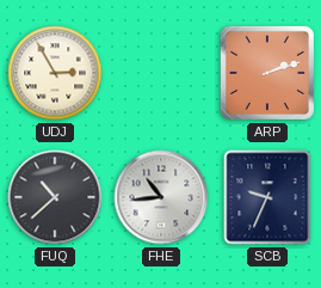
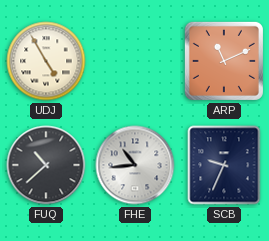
UDJ: 2:55 -> 4:55 (46, 61)
ARP: 2:12 -> 11:11 (224, 61)
